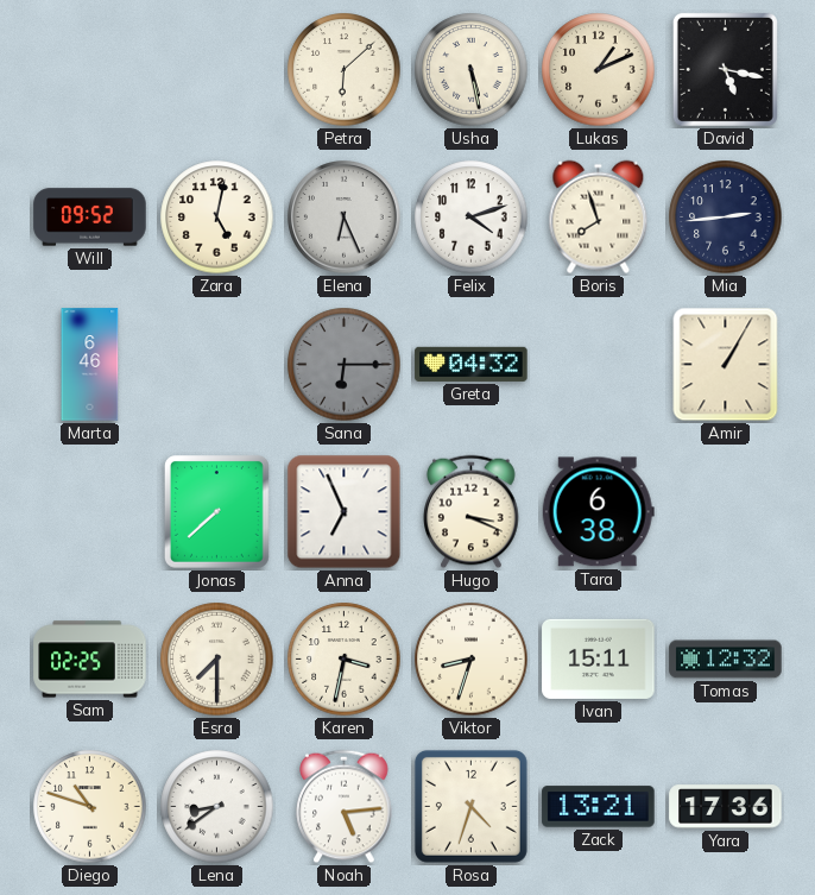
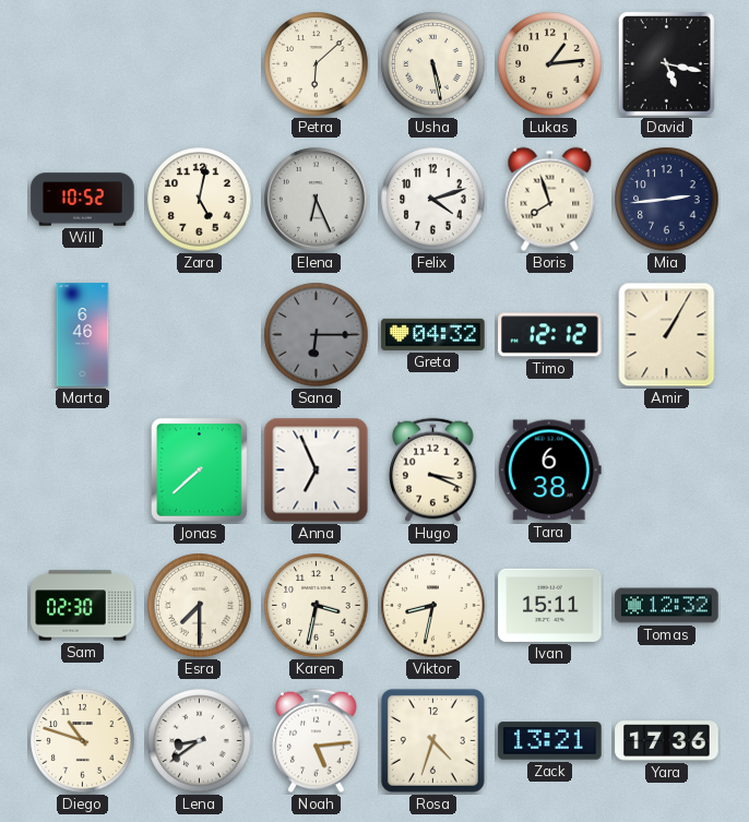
Lukas: 1:11 -> 1:14 (550, 64)
Will: 09:52 -> 10:52 (83, 200)
Timo: none -> 12:12 (550, 335)
Sam: 02:25 -> 02:30 (83, 606)
Viktor: 8:33 -> 8:32 (433, 606)
